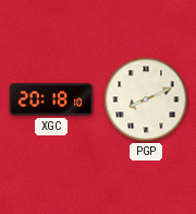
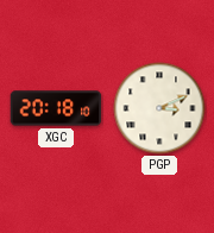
PGP: 8:11 -> 3:11 (159, 108)
